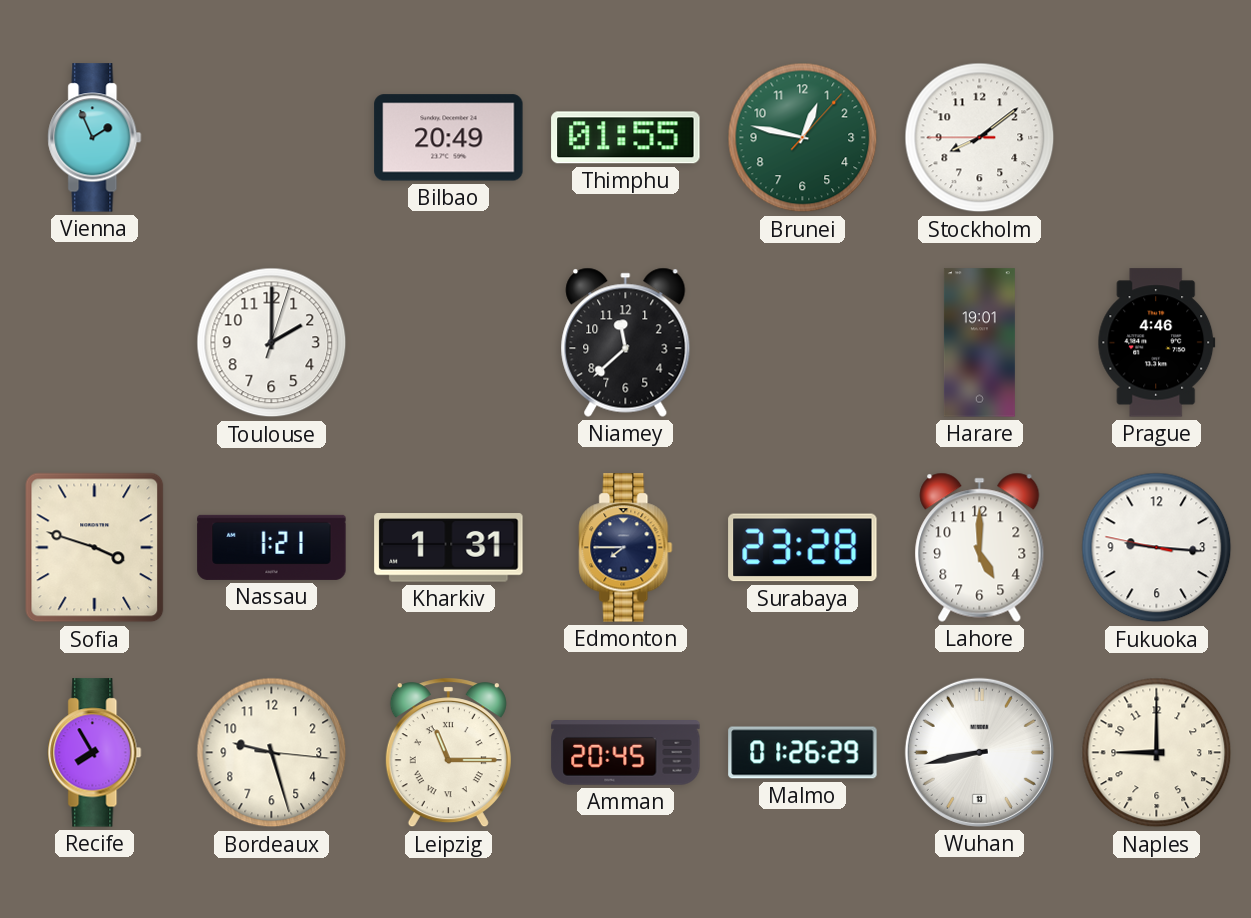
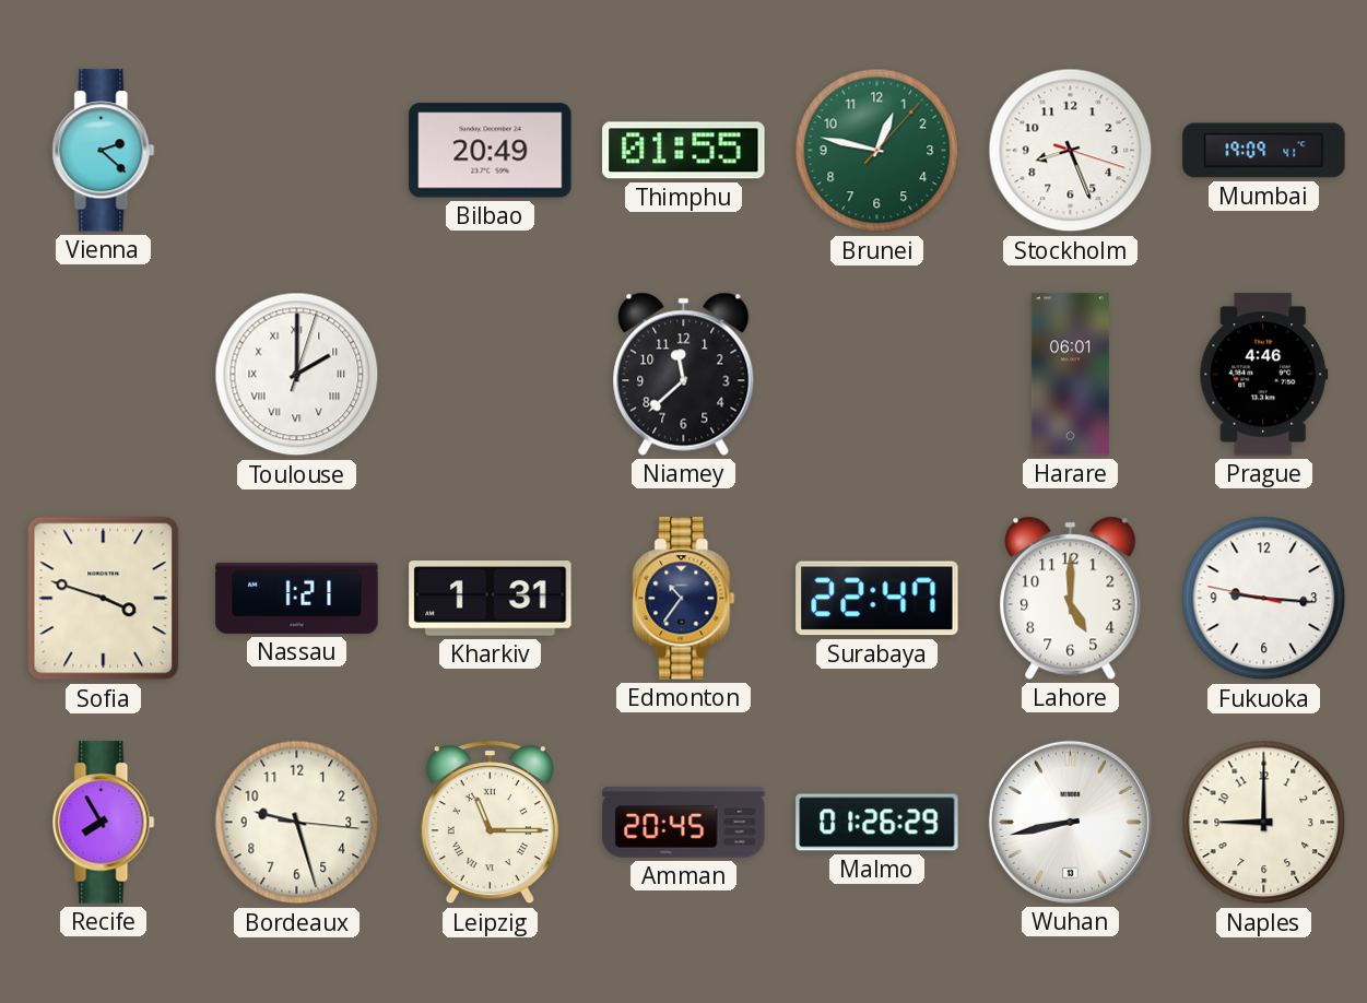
Vienna: 1:56 -> 2:22 (104, 151)
Stockholm: 8:08 -> 8:26 (1071, 151)
Mumbai: none -> 19:09 (1264, 151)
Toulouse numerals: Arabic -> Roman (297, 375)
Harare: 19:01 -> 06:01 (1070, 375)
Edmonton: 7:45 -> 10:36 (684, 599)
Surabaya: 23:28 -> 22:47 (877, 599)
